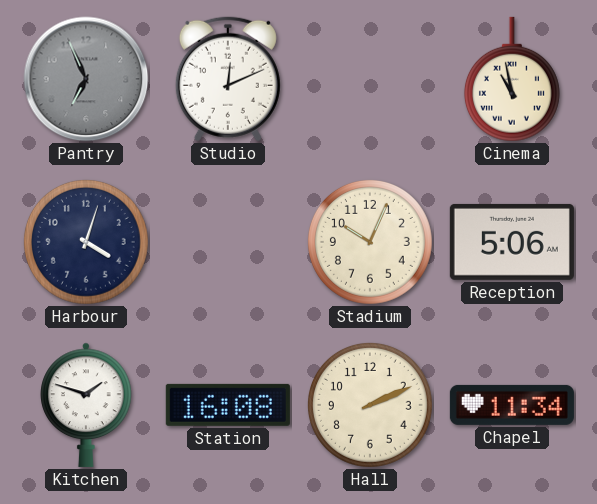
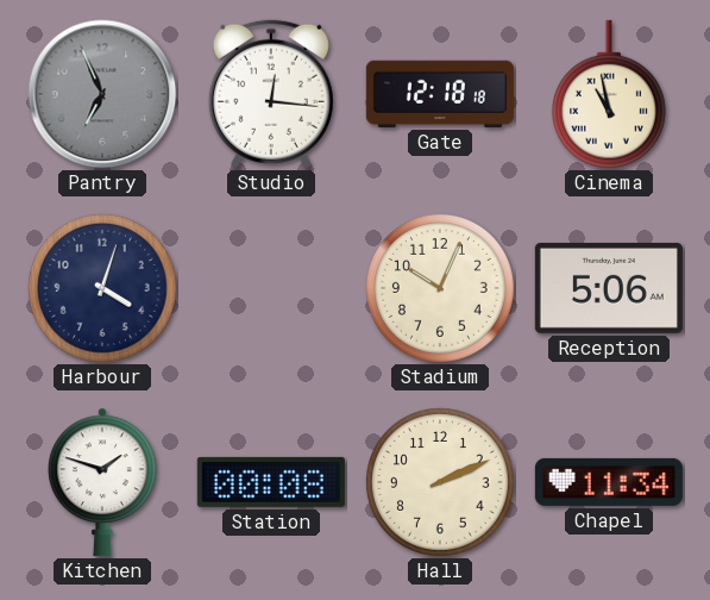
Studio: 12:11 -> 12:16 (271, 94)
Gate: none -> 12:18 (440, 94)
Station: 16:08 -> 00:08 (271, 482)
